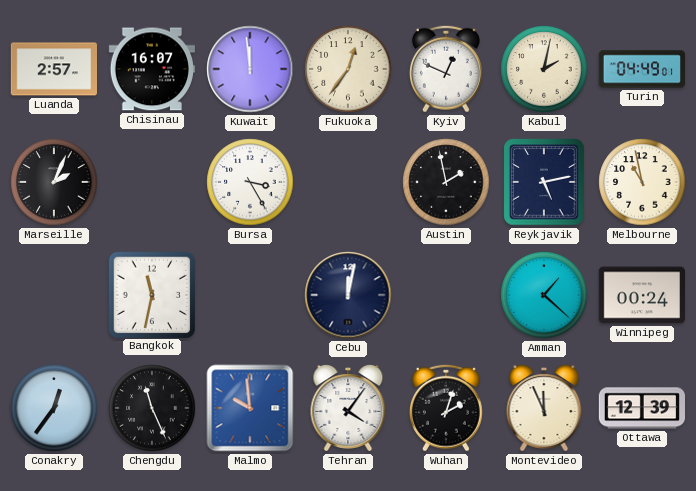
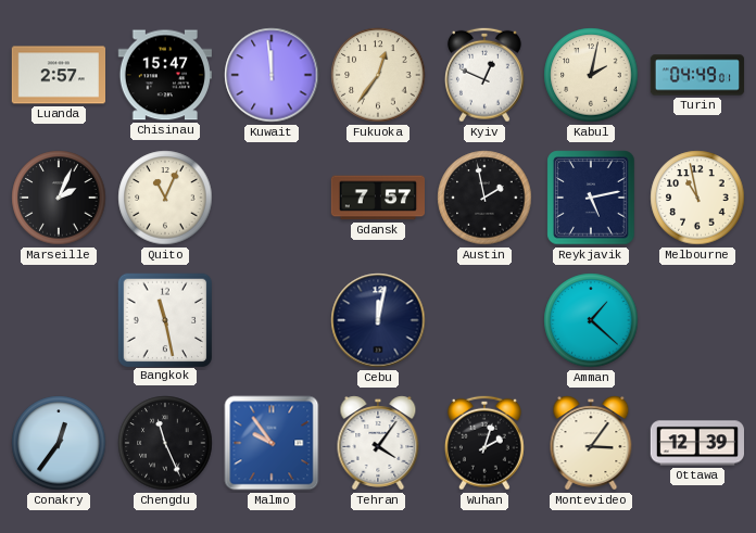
Chisinau: 16:07 -> 15:47 (164, 75)
Quito: none -> 11:04 (165, 198)
Bursa: 3:25 -> none (250, 182)
Gdansk: none -> 7:57 (377, 198)
Bangkok: 11:32 -> 11:28 (164, 319)
Winnipeg: 00:24 -> none (641, 295)
Malmo: 9:59 -> 9:54 (272, 443)
Montevideo: 11:56 -> 3:06 (591, 443)
